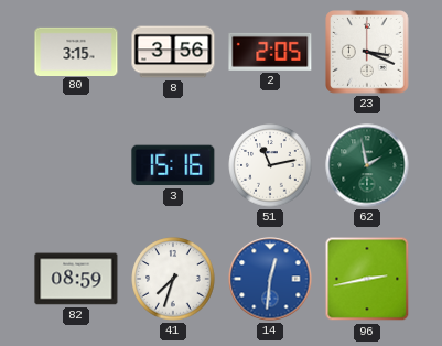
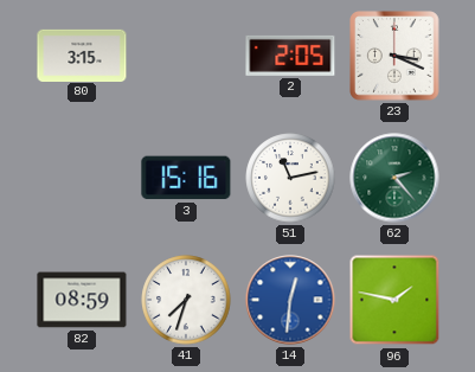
8: 3:56 -> none (173, 52)
62: 1:58 -> 2:23 (394, 178)
96: 2:43 -> 1:47 (394, 300)
